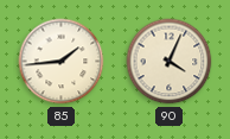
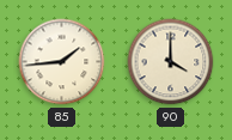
90: 4:04 -> 4:00 (171, 62)
